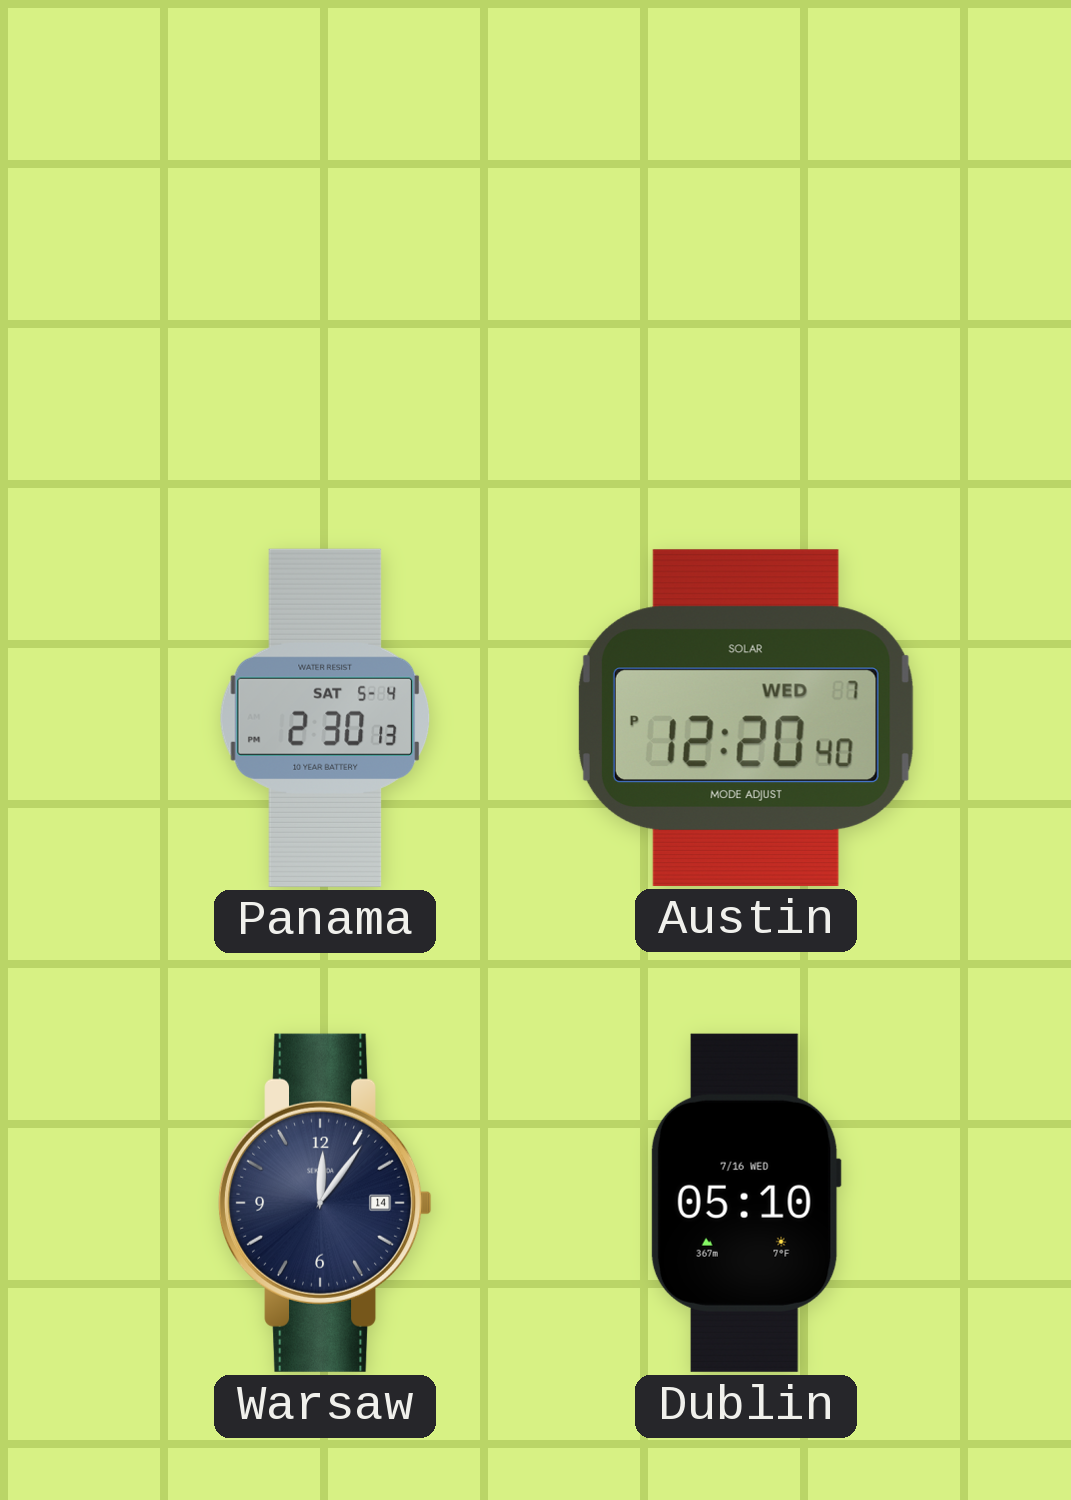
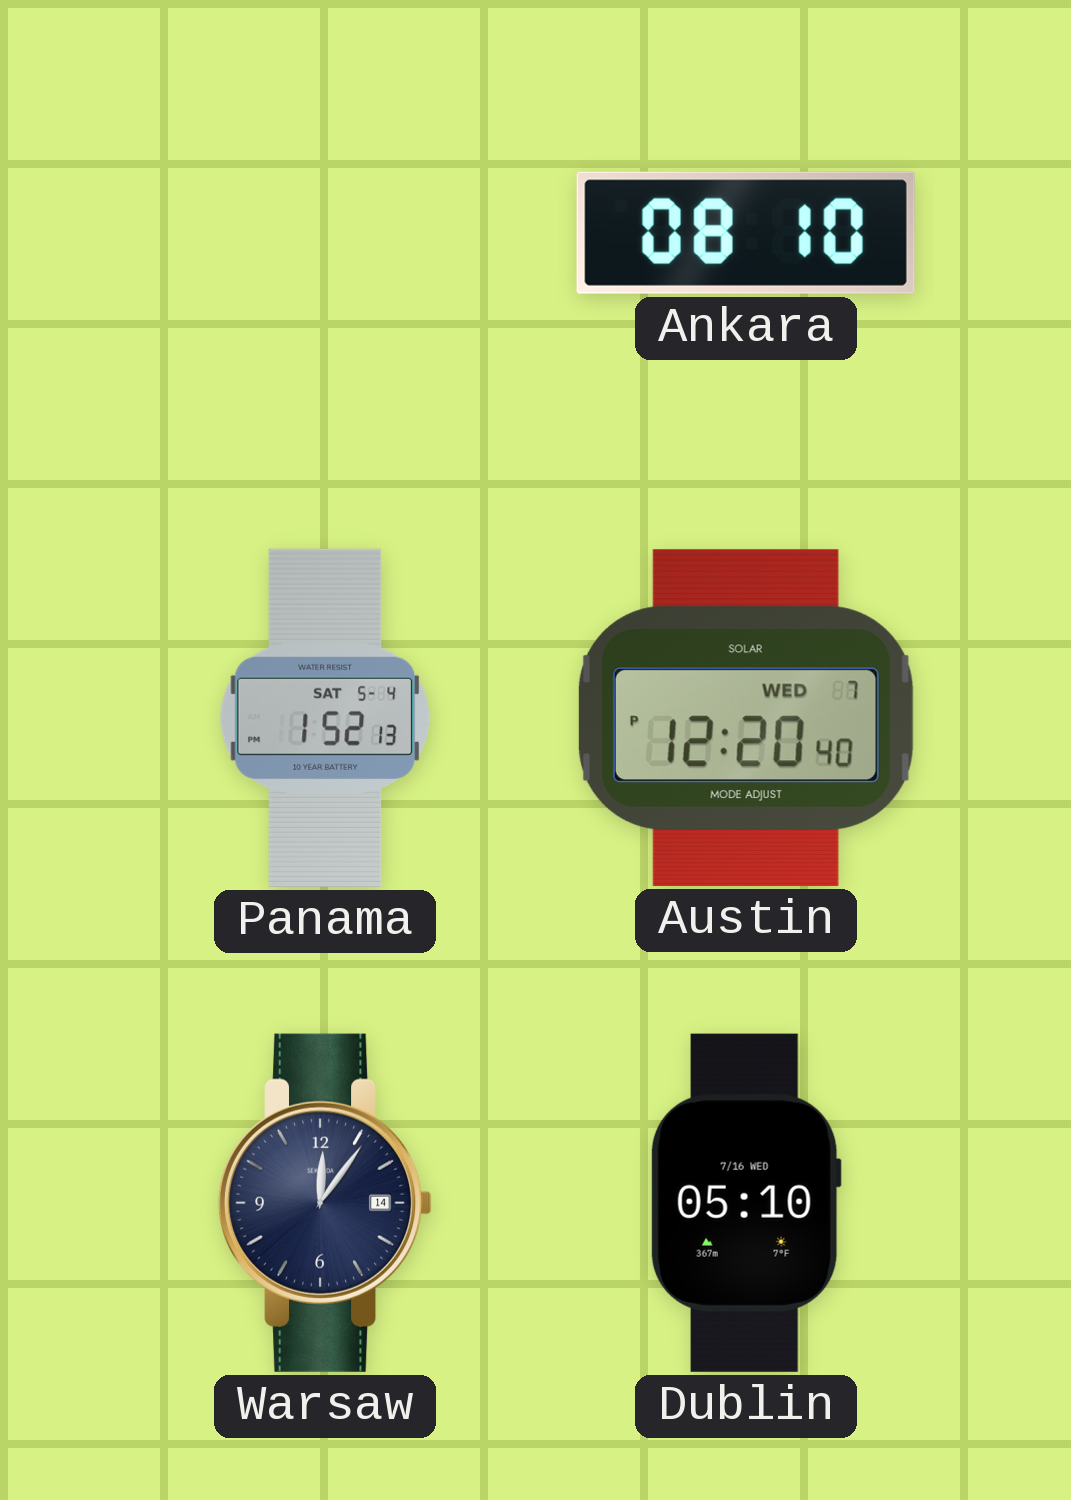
Ankara: none -> 08:10 (746, 233)
Panama: 2:30 -> 1:52 (325, 718)
